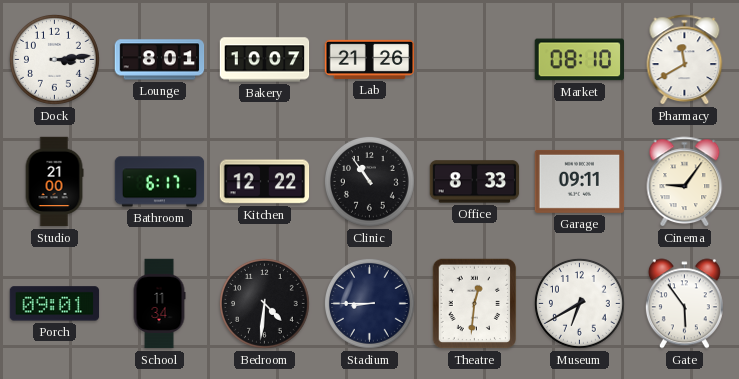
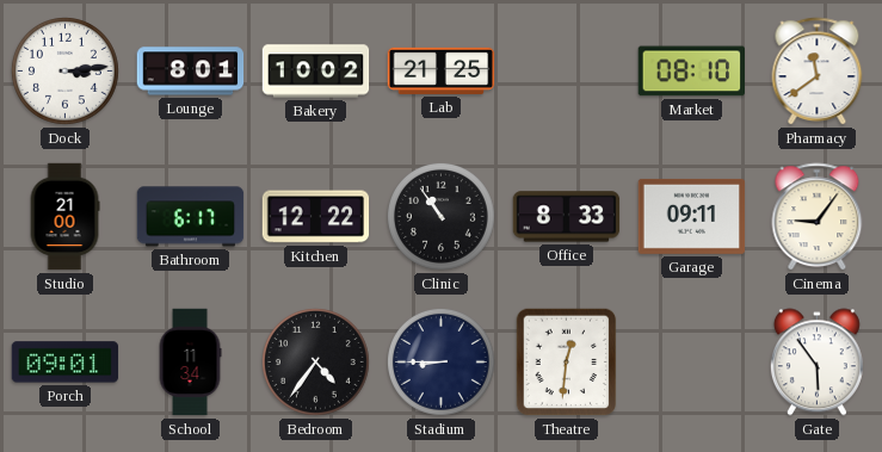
Bakery: 10:07 -> 10:02 (316, 72)
Lab: 21:26 -> 21:25 (442, 70)
Pharmacy: 11:40 -> 11:39 (818, 72)
Bedroom: 4:31 -> 4:36 (316, 363)
Museum: 6:40 -> none (580, 304)
